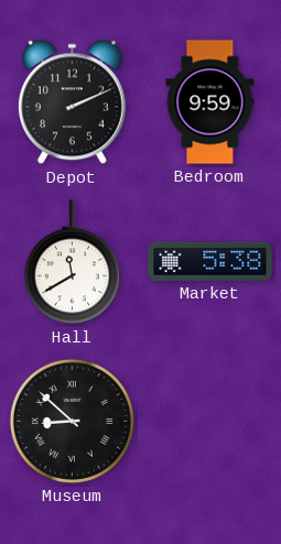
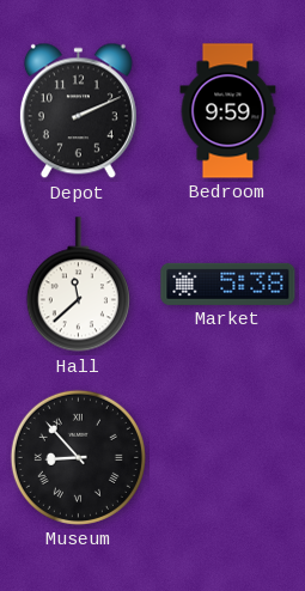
Hall: 11:40 -> 11:38 (78, 285)
Museum: 8:52 -> 8:53 (78, 457)
